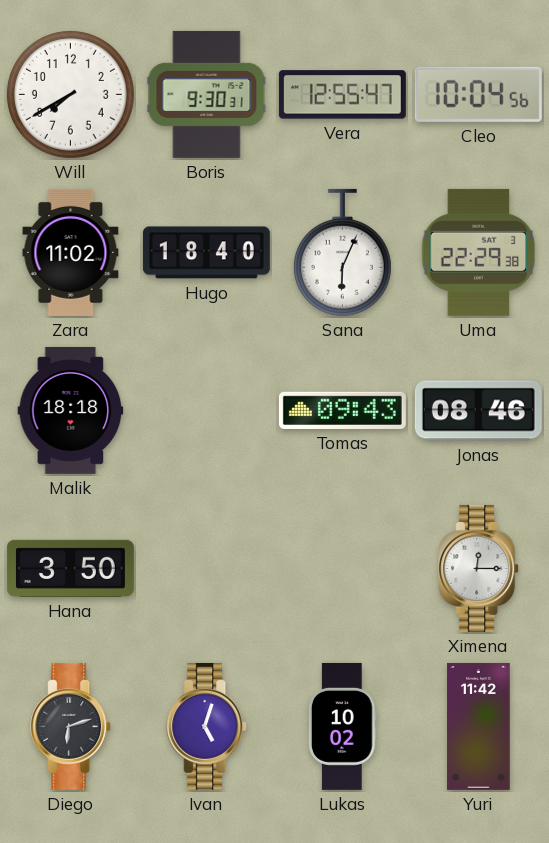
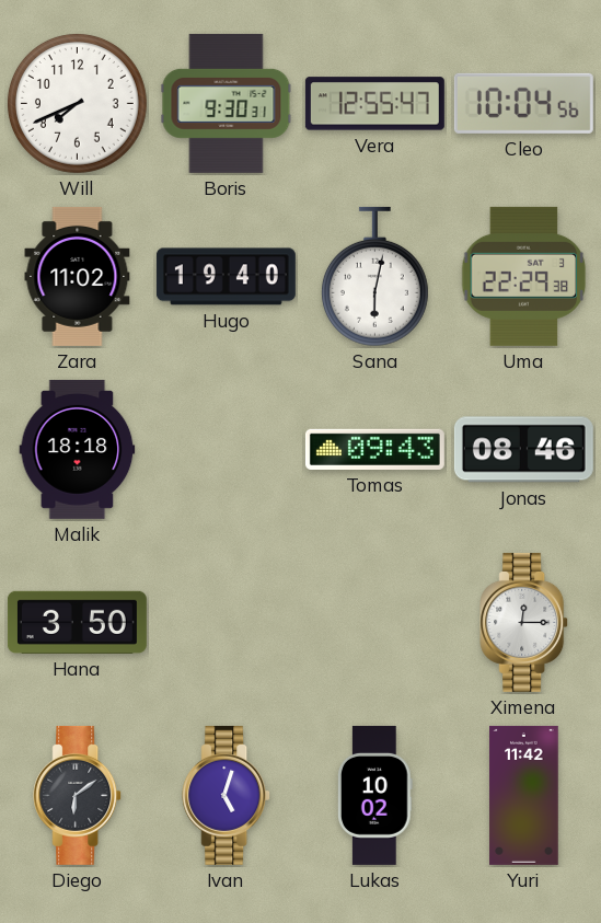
Will: 7:40 -> 7:41 (77, 103)
Hugo: 18:40 -> 19:40 (226, 277)
Sana: 6:04 -> 6:02 (374, 277)
Diego: 6:12 -> 6:09 (78, 795)
